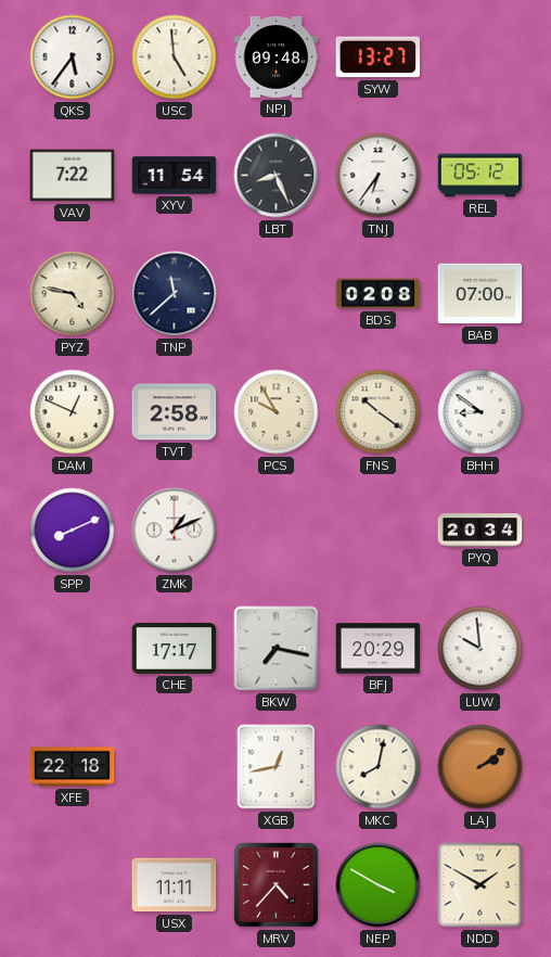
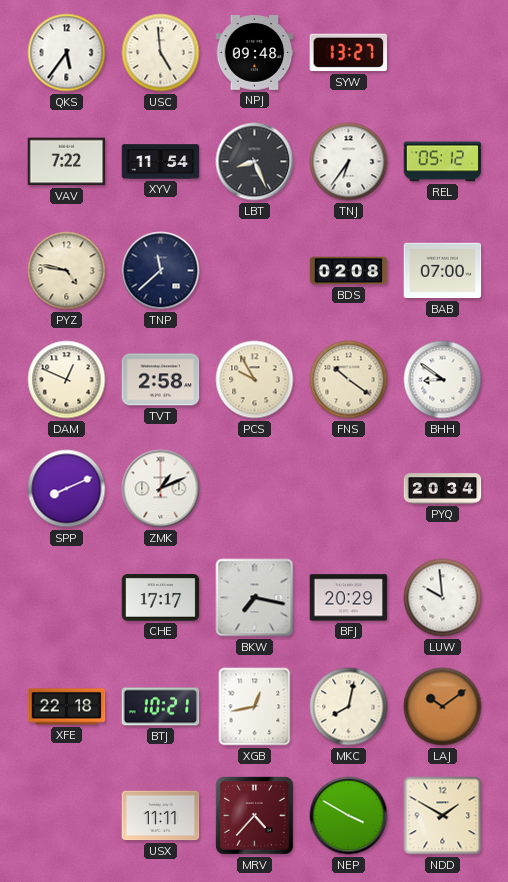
BTJ: none -> 10:21 (161, 707)
LAJ: 2:09 -> 10:09 (443, 707)
